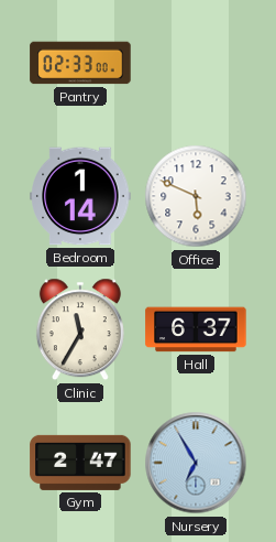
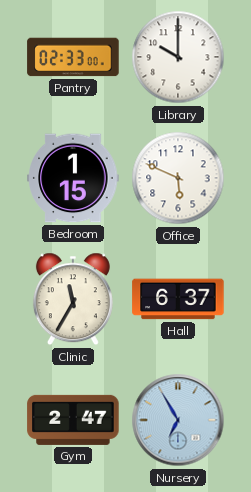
Library: none -> 10:00 (178, 57)
Bedroom: 1:14 -> 1:15 (73, 178)
